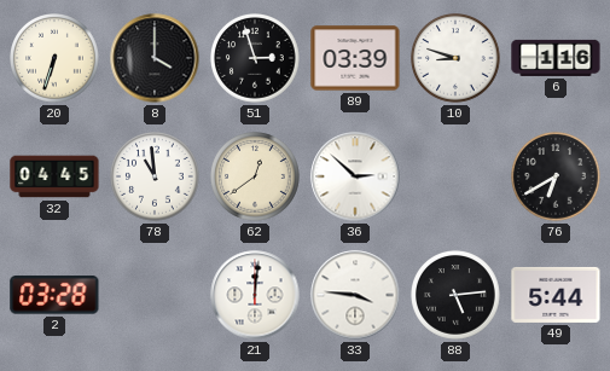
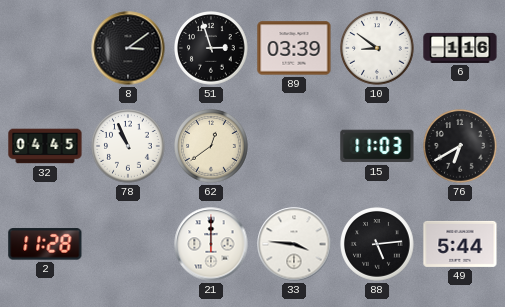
20: 6:33 -> none (54, 58)
8: 4:00 -> 3:09 (128, 48)
10: 8:48 -> 8:51 (377, 48)
78: 10:59 -> 10:56 (128, 146)
36: 2:52 -> none (355, 176)
15: none -> 11:03 (377, 146)
2: 03:28 -> 11:28 (45, 244)
21: 12:01 -> 12:00 (211, 244)
